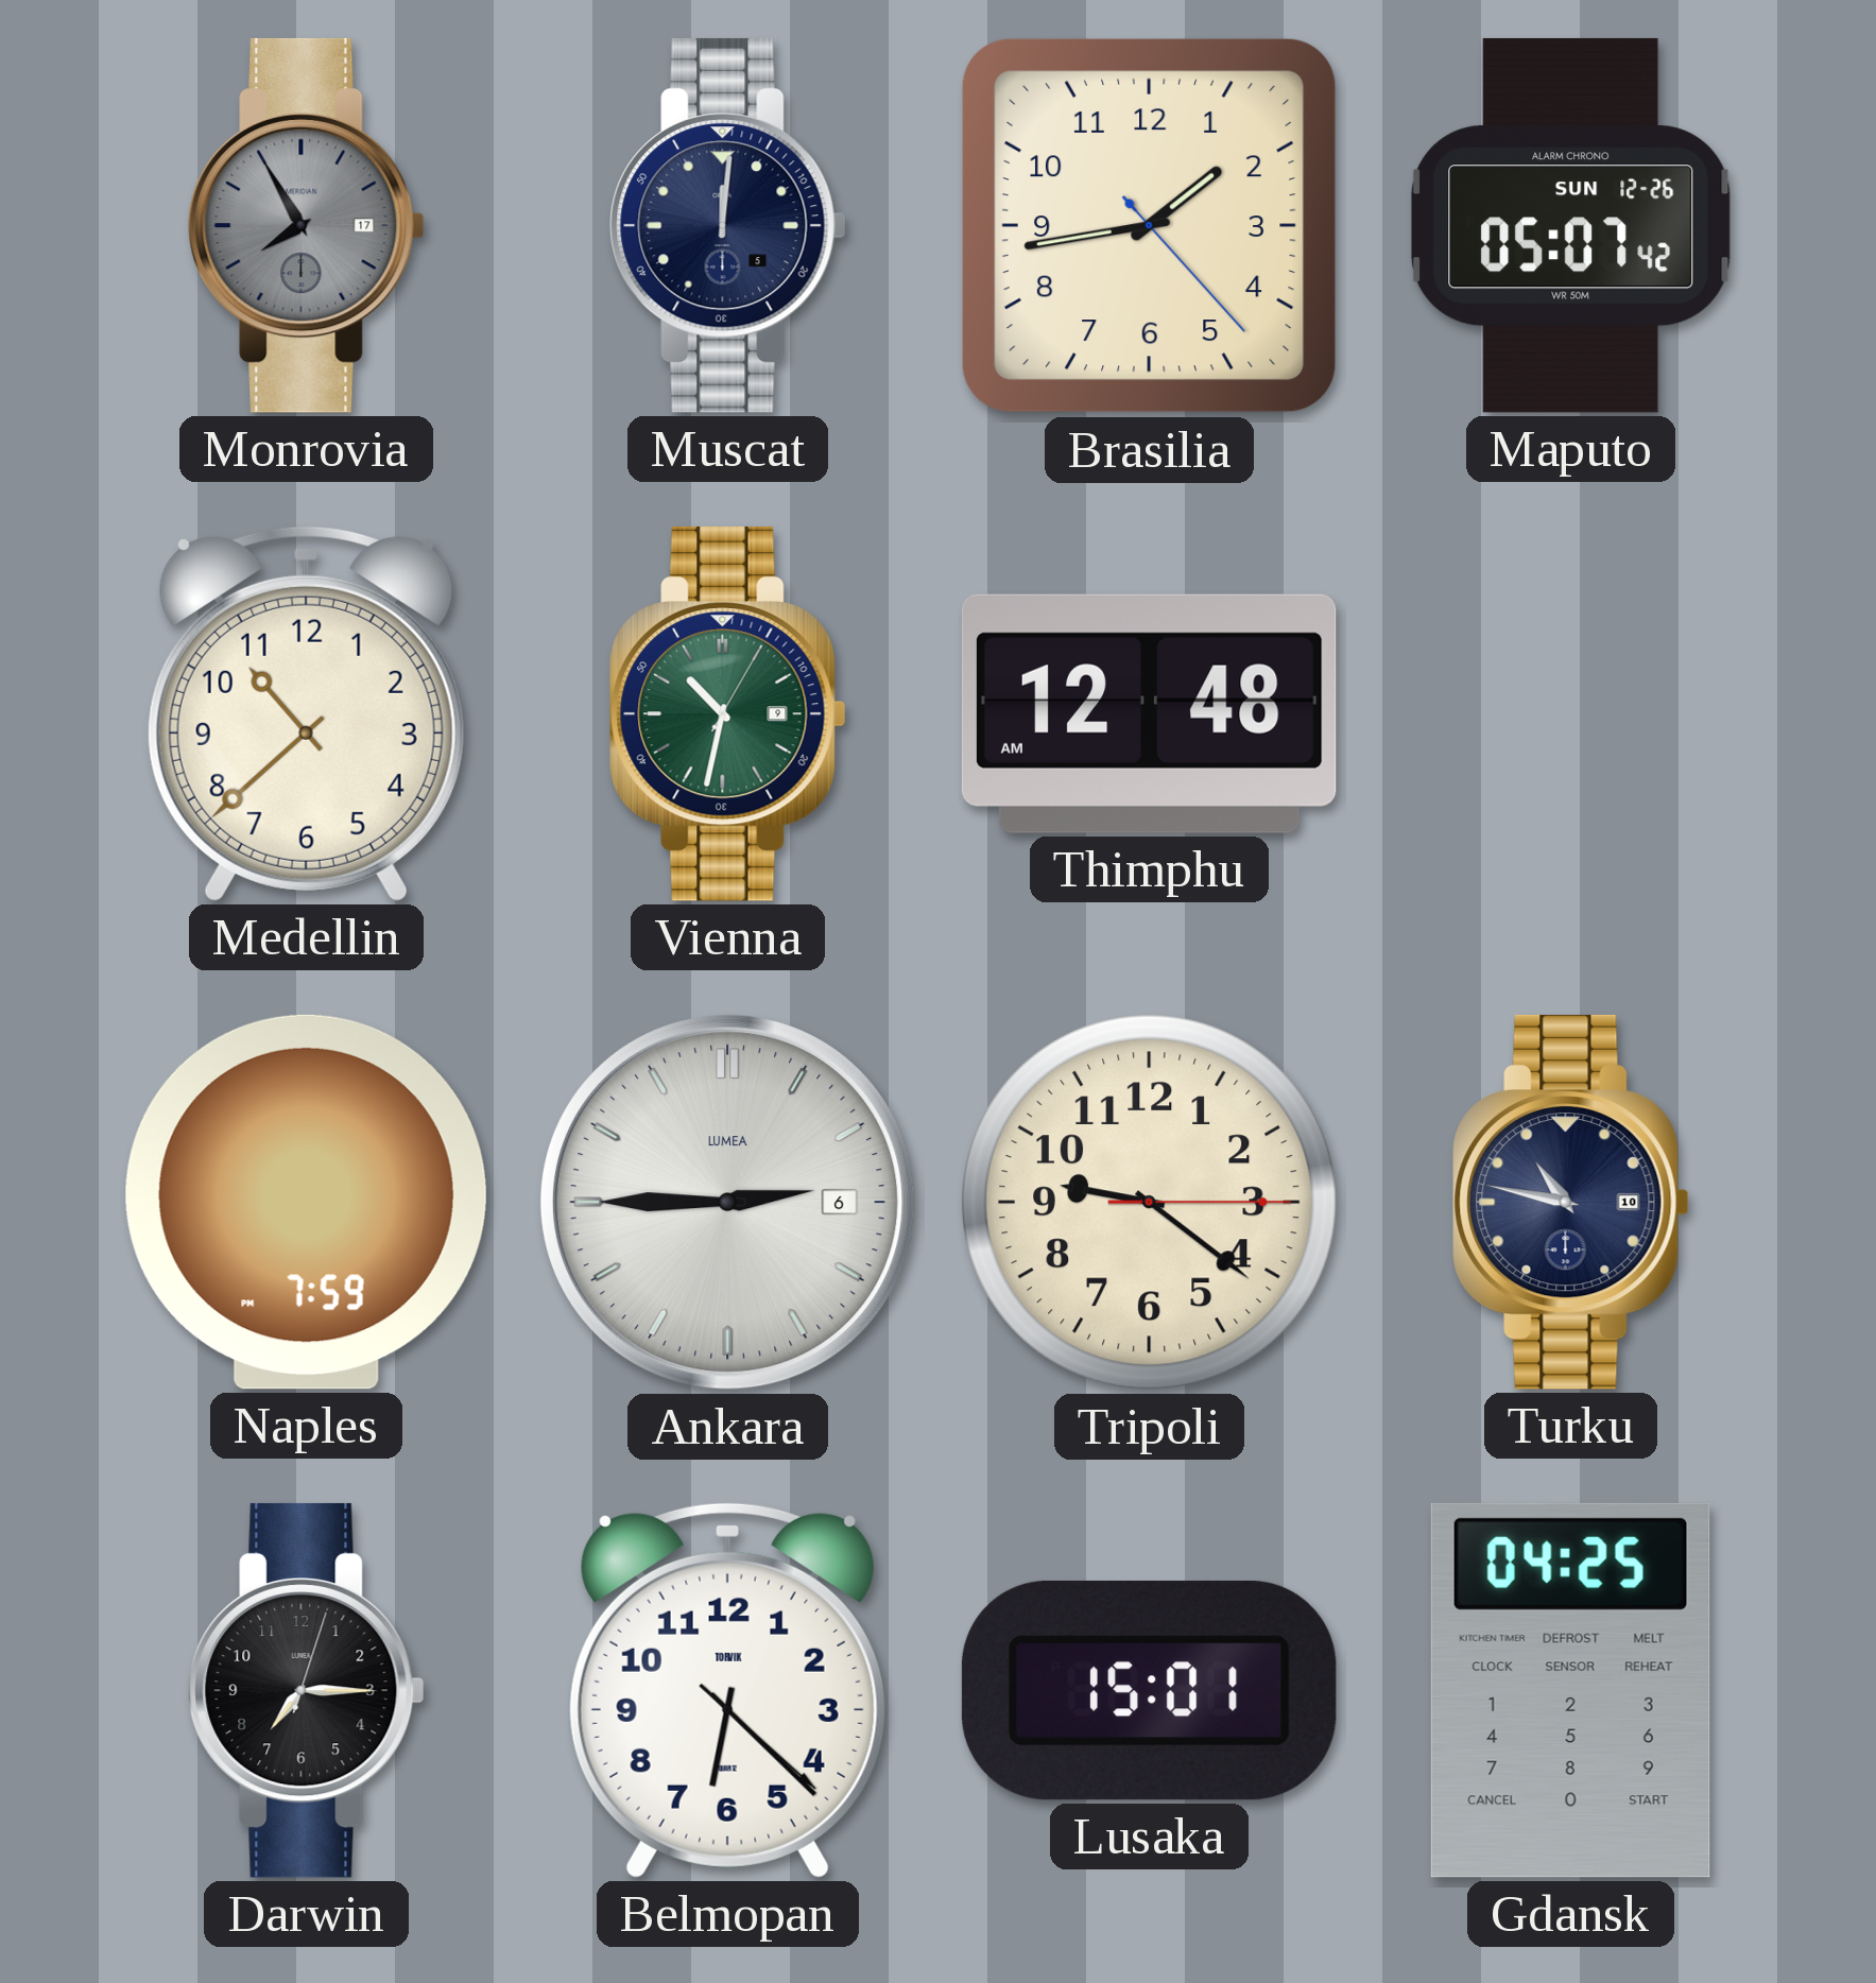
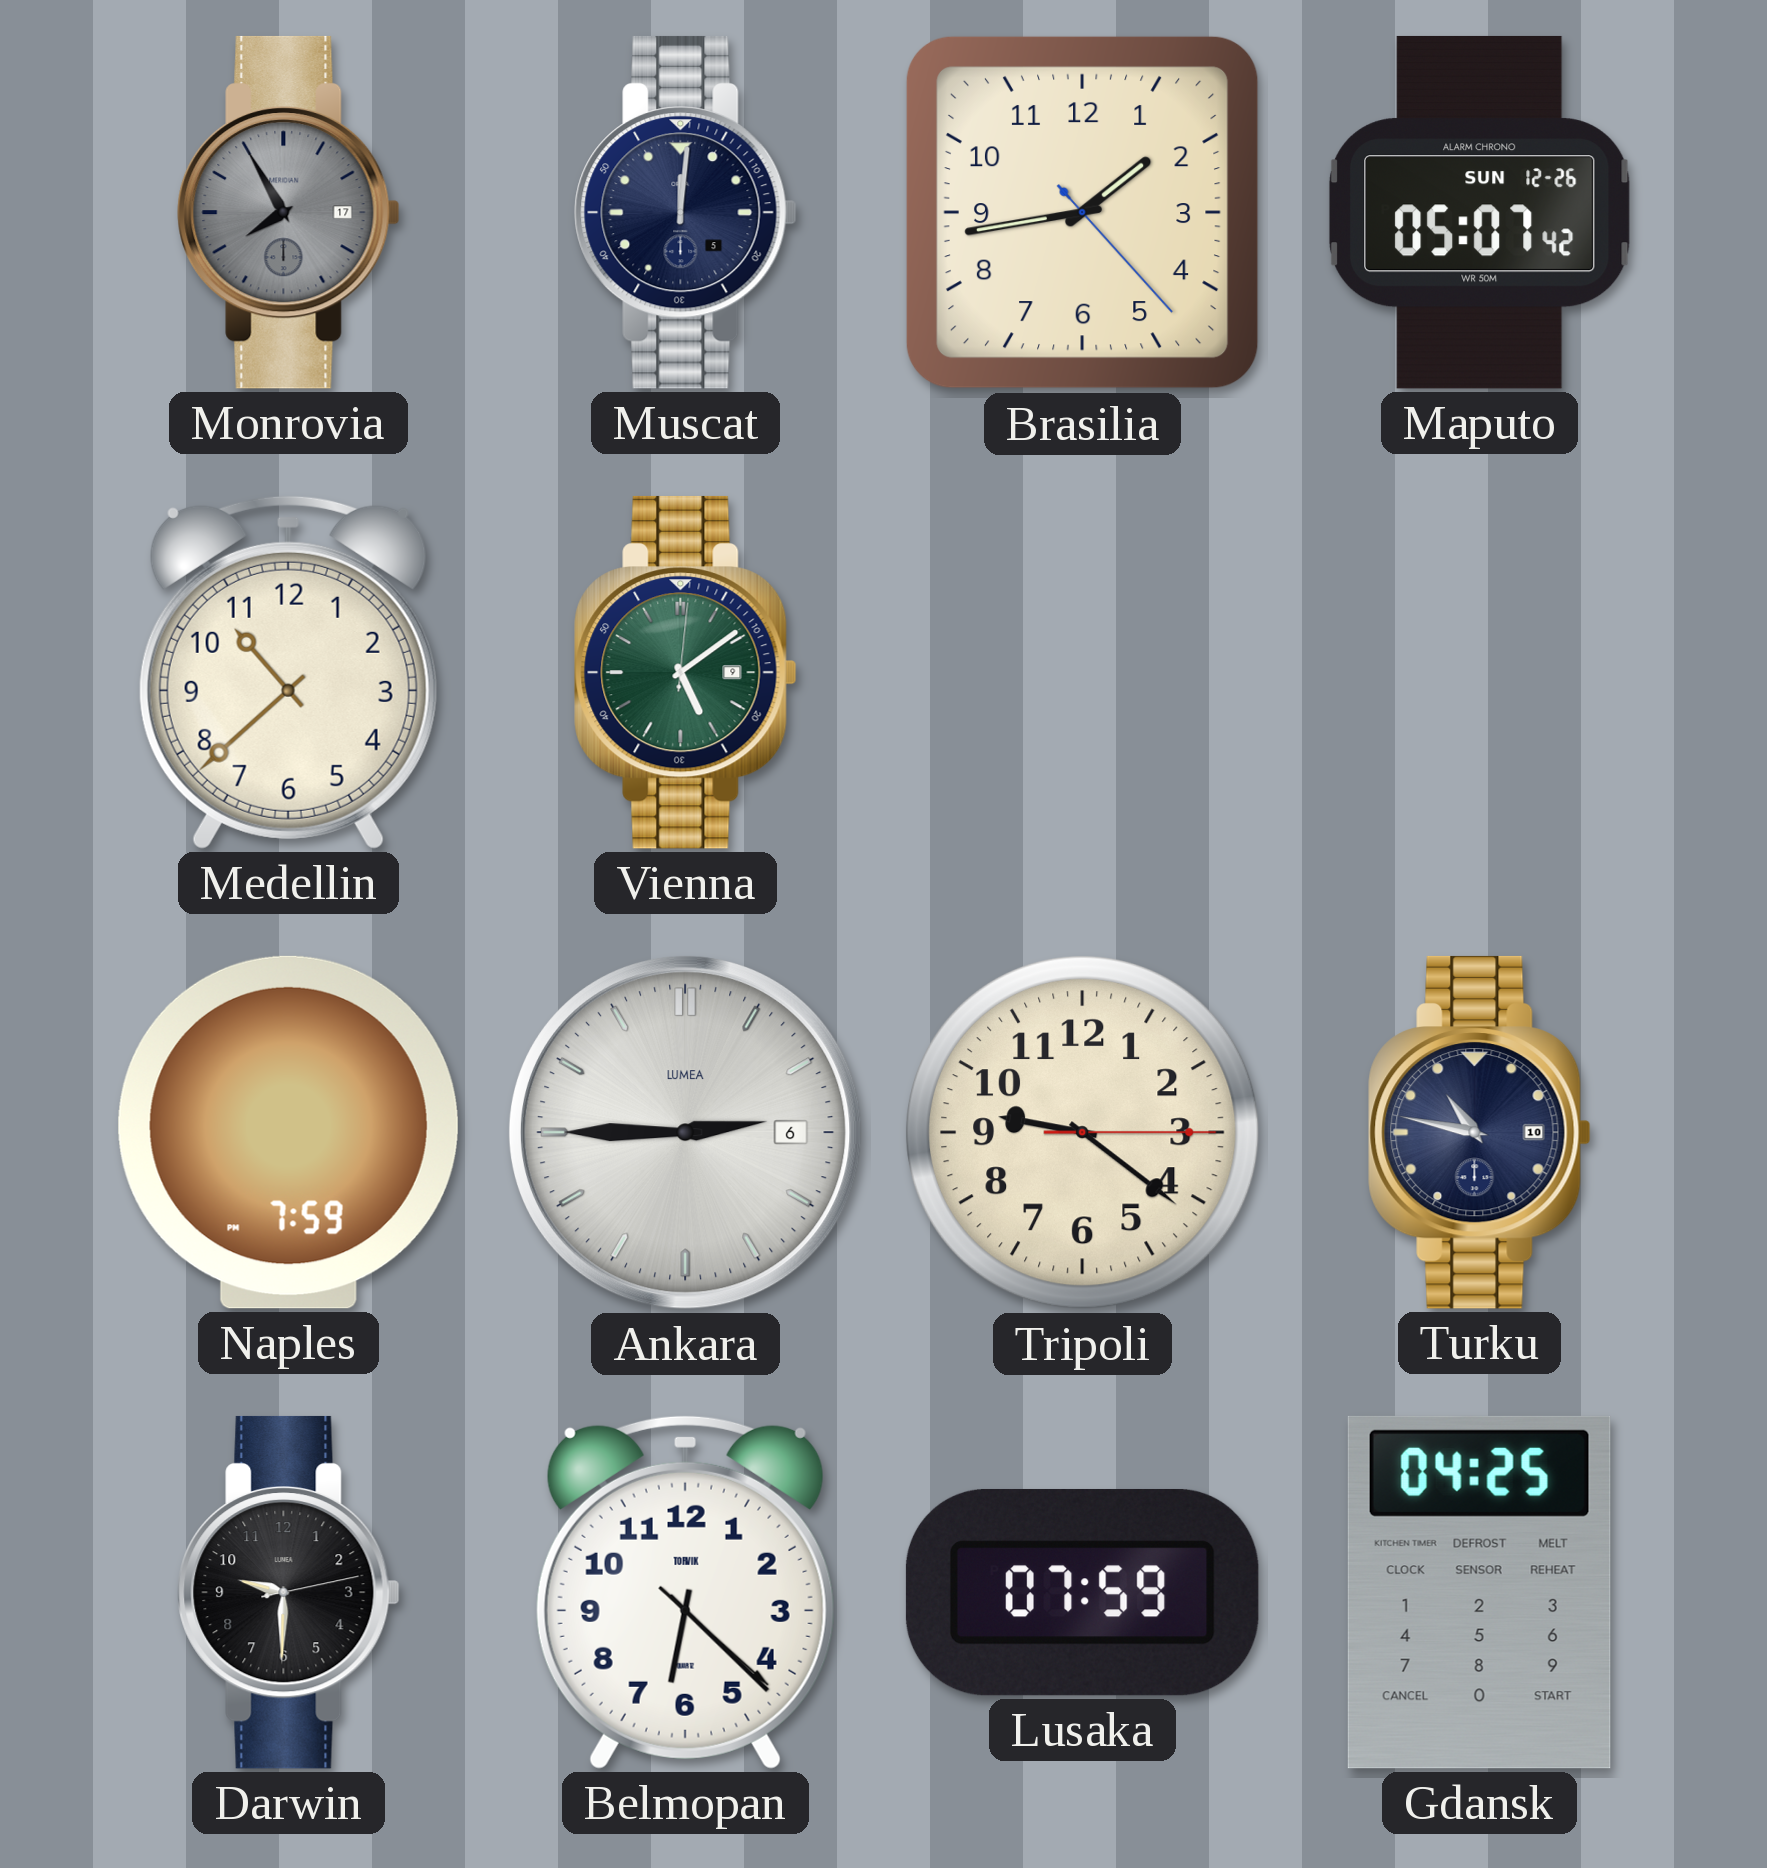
Vienna: 10:32 -> 5:09 (686, 672)
Thimphu: 12:48 -> none (1149, 713)
Darwin: 7:15 -> 9:30 (289, 1592)
Lusaka: 15:01 -> 07:59 (1082, 1592)
